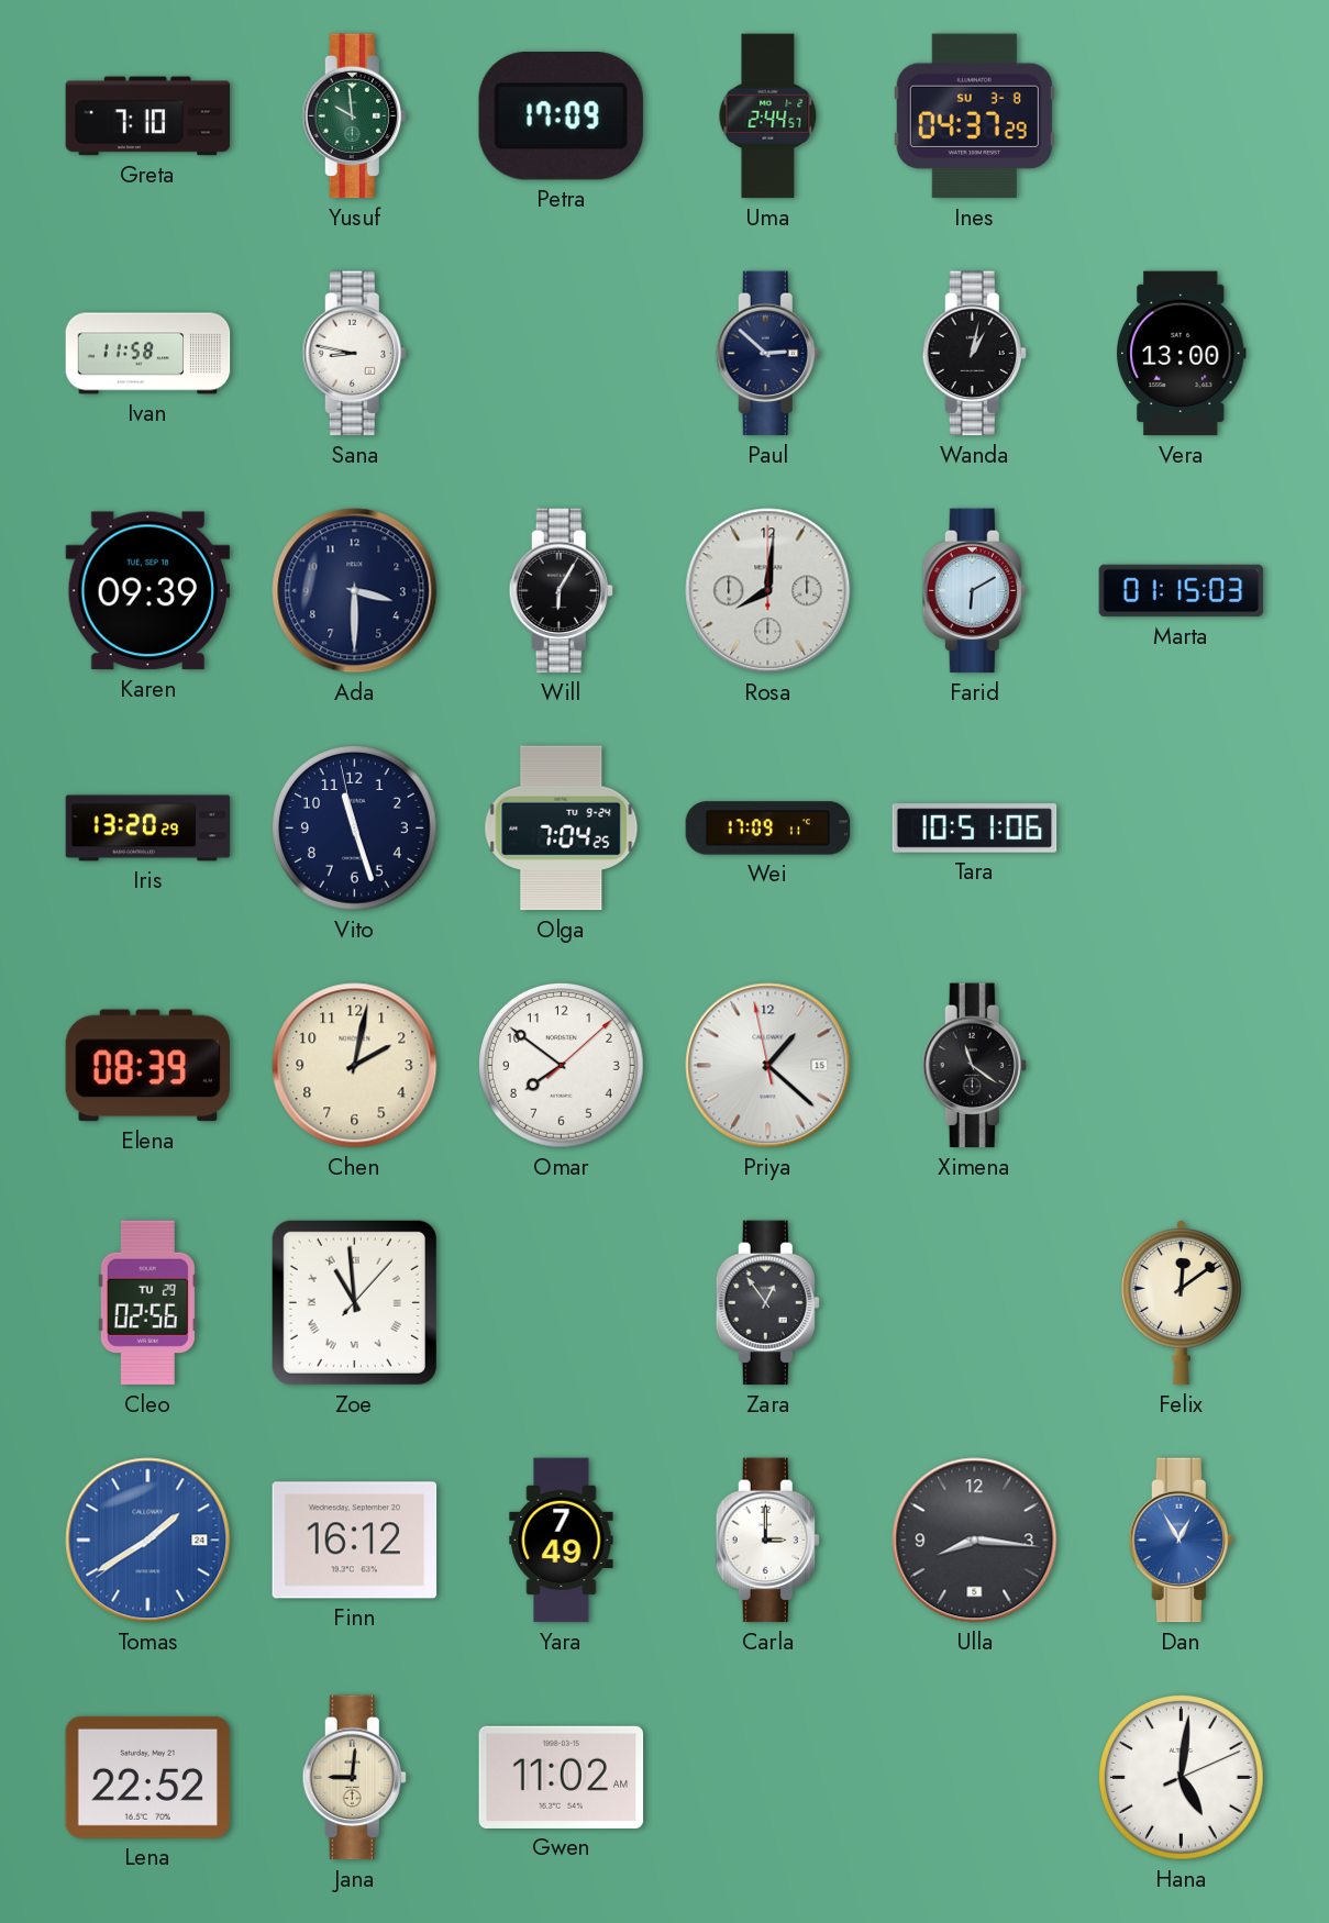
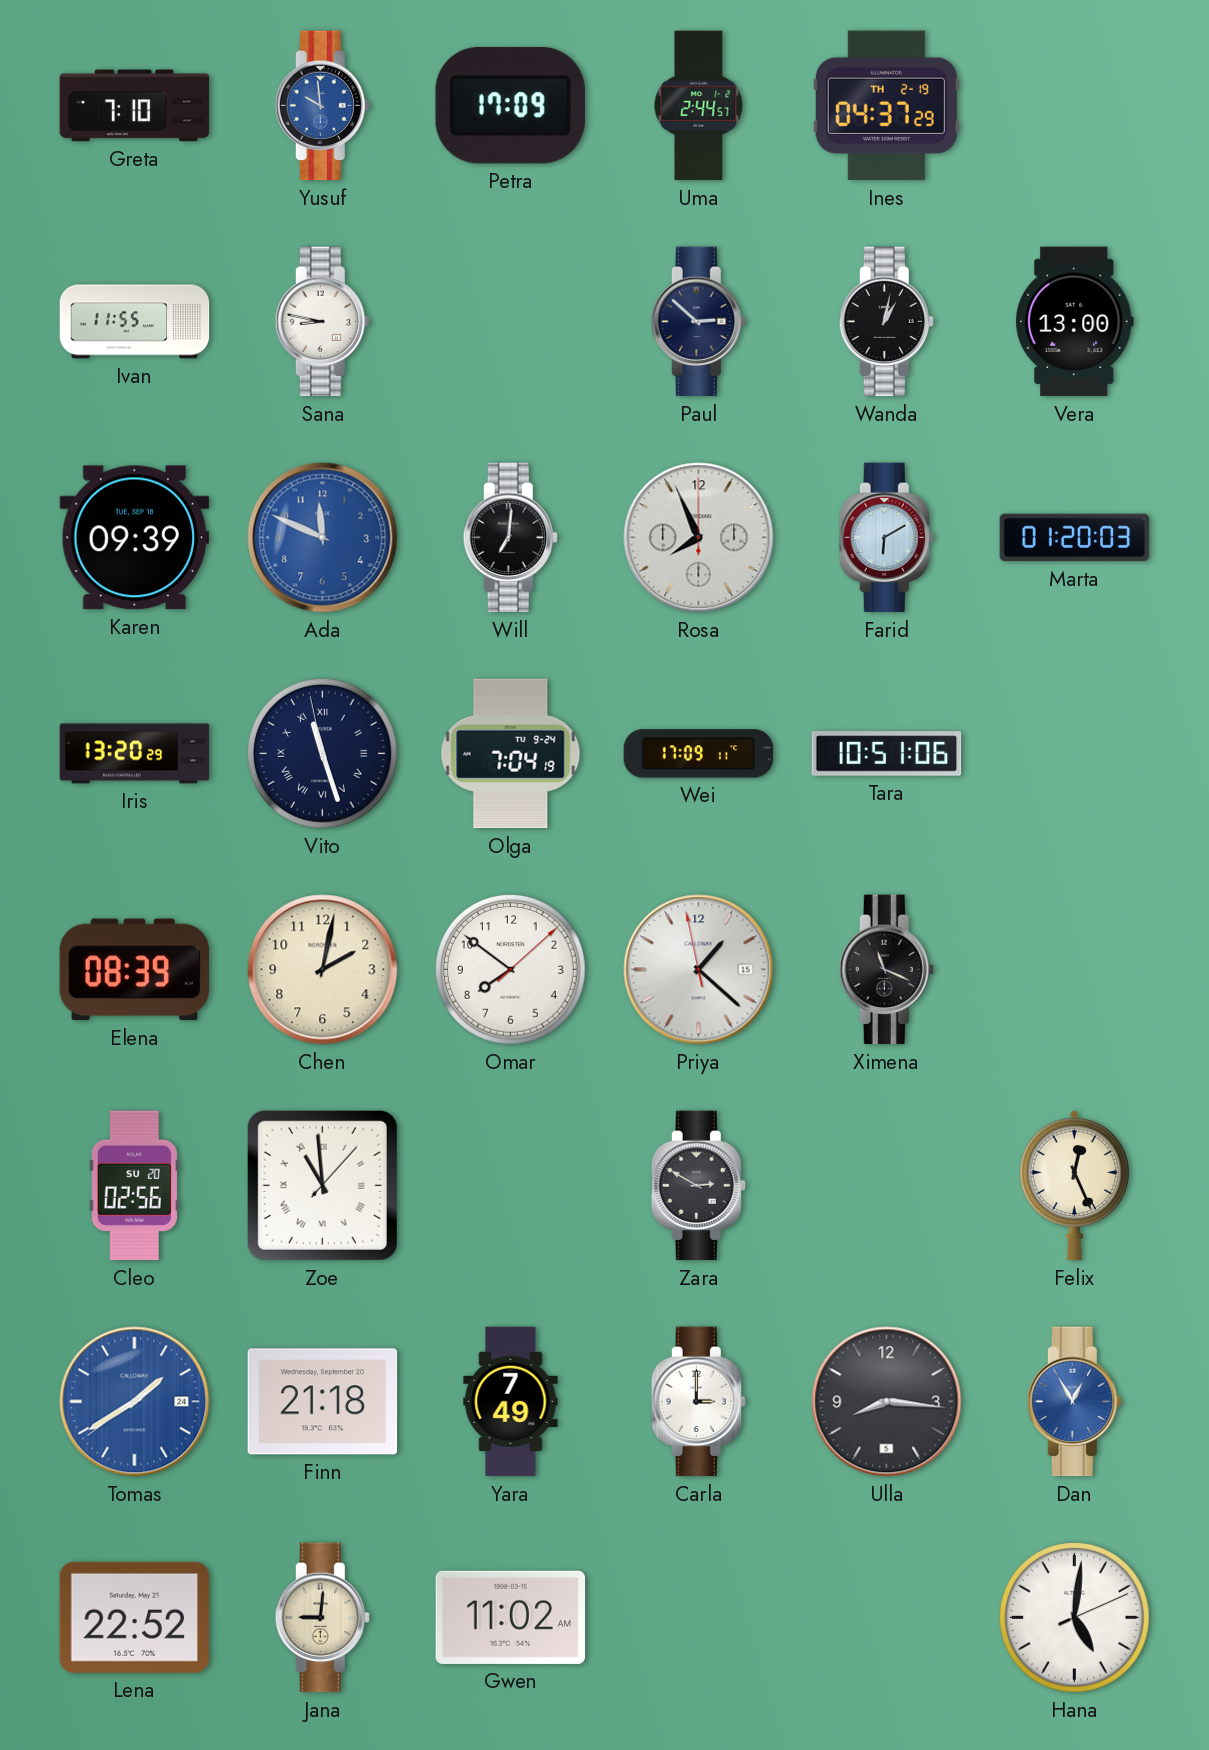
Yusuf dial: green -> blue (322, 106)
Ines date: SU 3-8 -> TH 2-19 (886, 106)
Ivan: 11:58 -> 11:55 (135, 322)
Ada: 3:30 -> 11:49 (323, 538)
Ada dial: navy -> blue (323, 538)
Will: 6:05 -> 7:01 (510, 538)
Rosa: 8:01 -> 7:56 (699, 538)
Marta: 01:15 -> 01:20 (1075, 538)
Vito numerals: Arabic -> Roman (322, 753)
Olga: 7:04:25 -> 7:04:19 (511, 754)
Ximena: 11:21 -> 11:19 (886, 970)
Cleo date: TU 29 -> SU 20 (134, 1186)
Zara: 12:54 -> 2:50 (698, 1186)
Felix: 12:09 -> 12:26 (1074, 1185)
Finn: 16:12 -> 21:18 (323, 1402)
